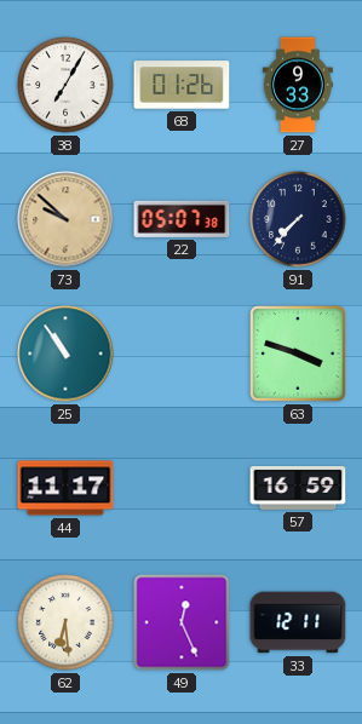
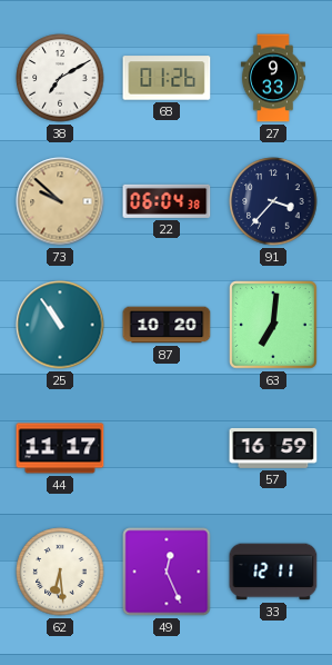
38: 7:05 -> 7:10 (60, 78)
22: 05:07 -> 06:04 (167, 201)
91: 7:37 -> 3:37 (273, 201)
87: none -> 10:20 (167, 325)
63: 3:48 -> 7:01 (274, 326)
